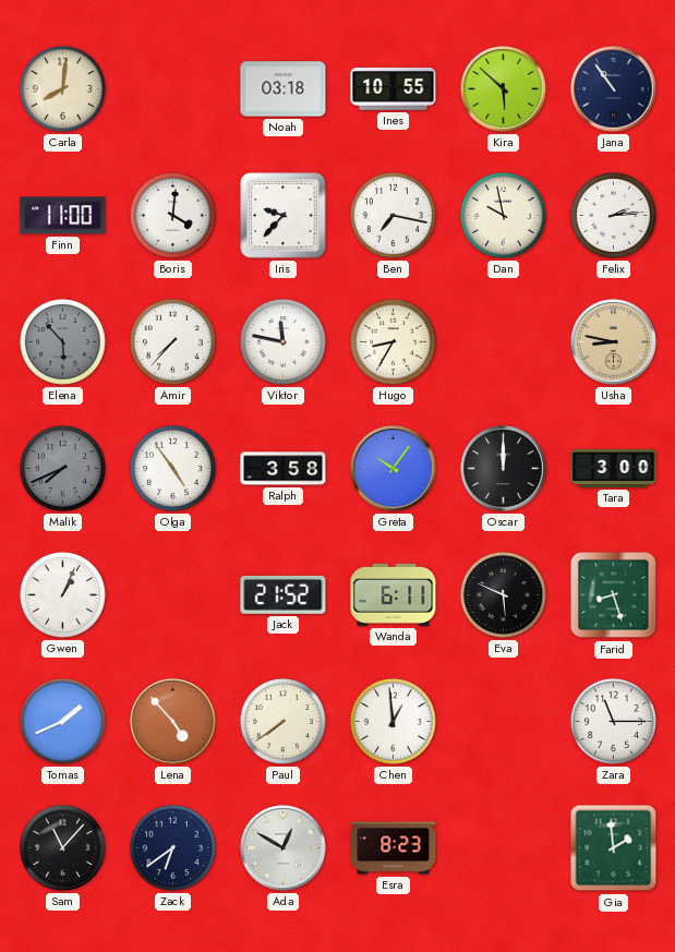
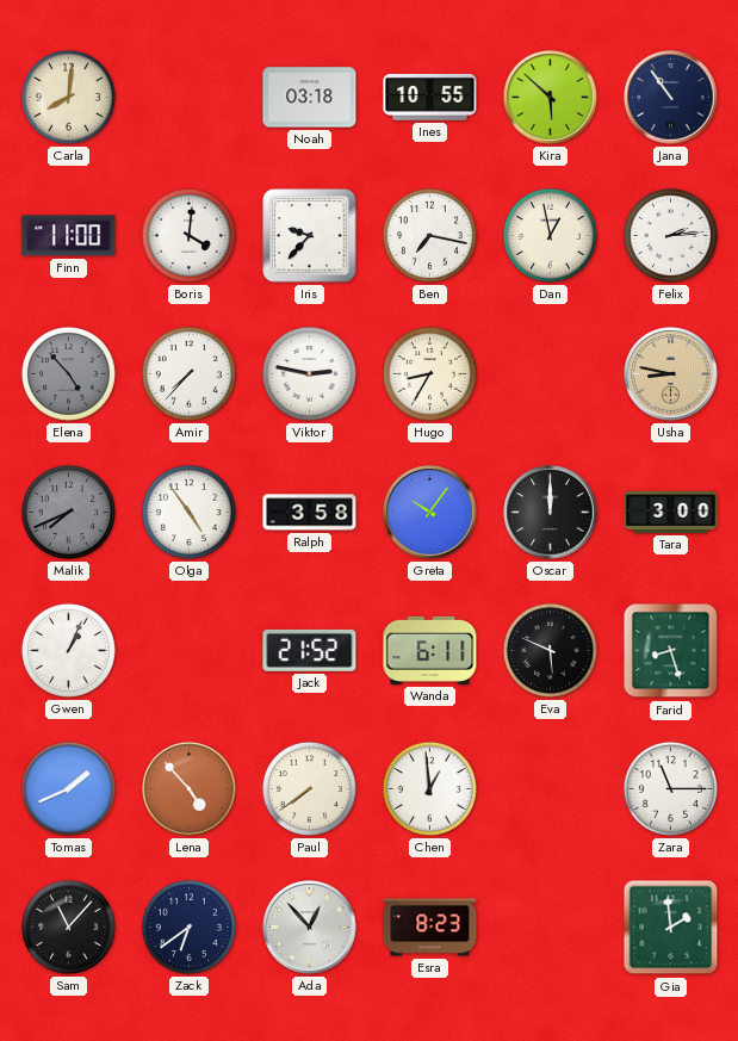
Dan: 9:58 -> 12:58 (550, 235)
Elena: 5:53 -> 4:53 (68, 373)
Viktor: 11:47 -> 2:47 (309, 373)
Ada: 12:50 -> 12:53 (310, 928)
